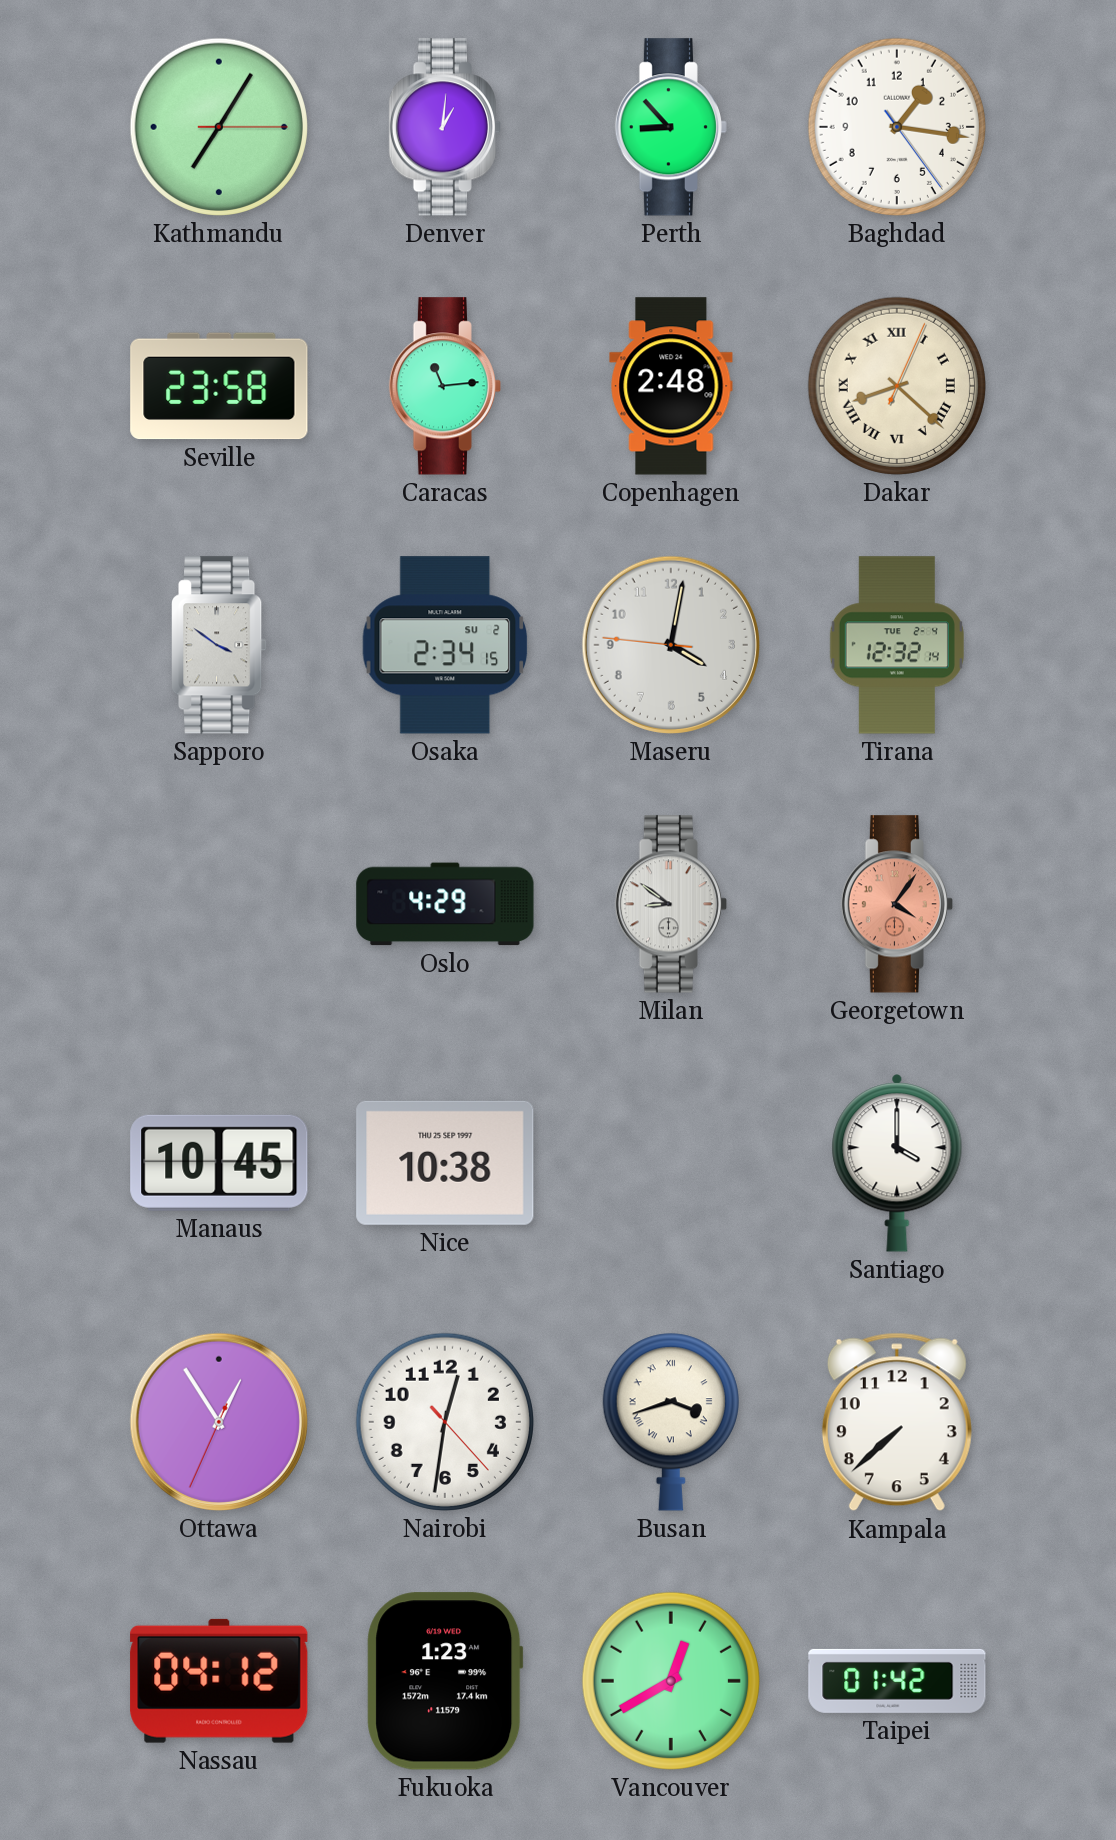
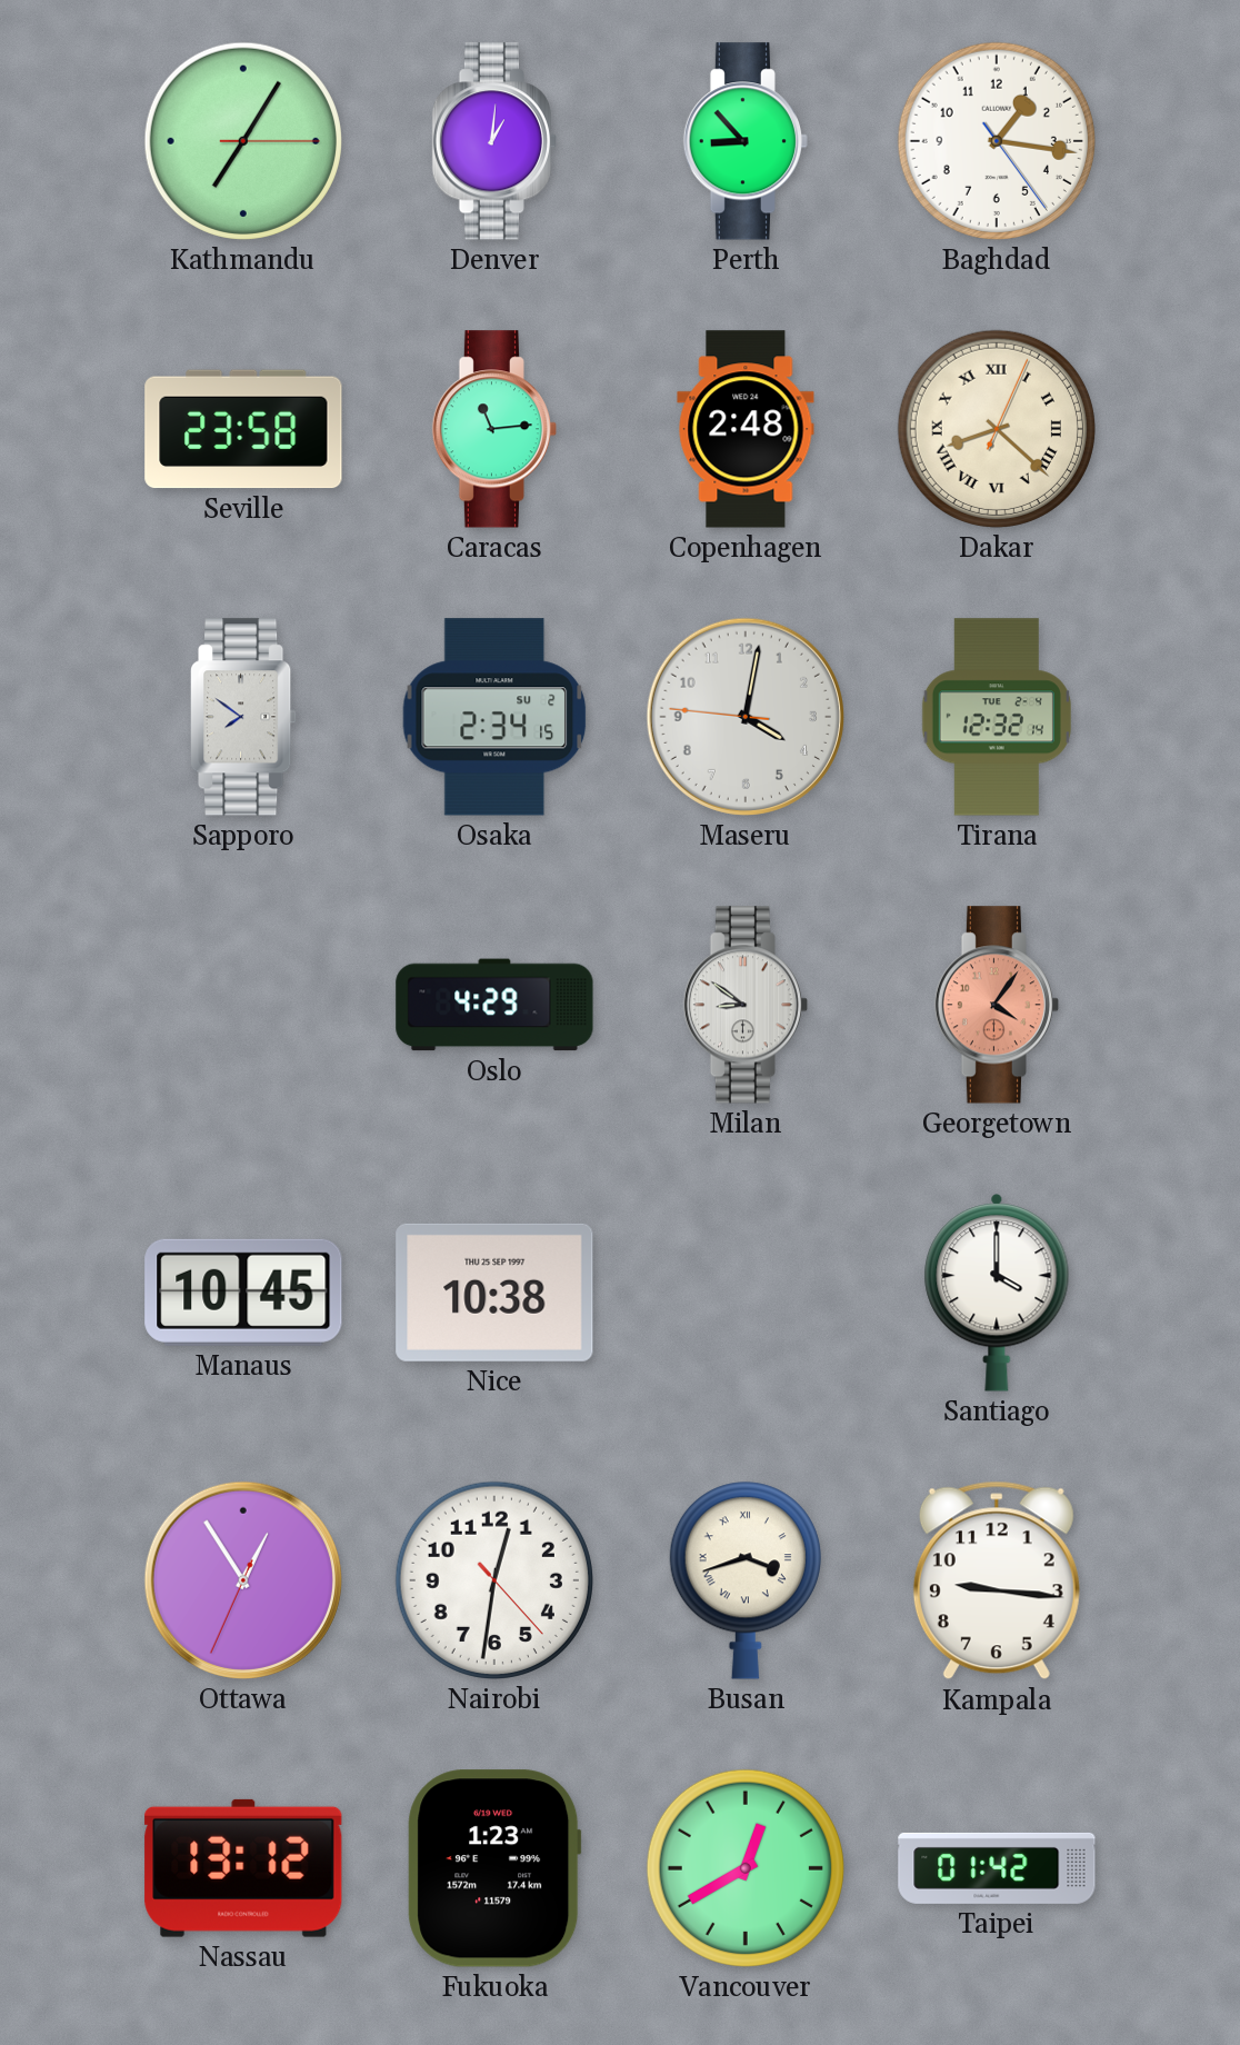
Sapporo: 3:51 -> 7:51 (244, 717)
Kampala: 7:38 -> 9:16 (997, 1580)
Nassau: 04:12 -> 13:12 (243, 1868)
